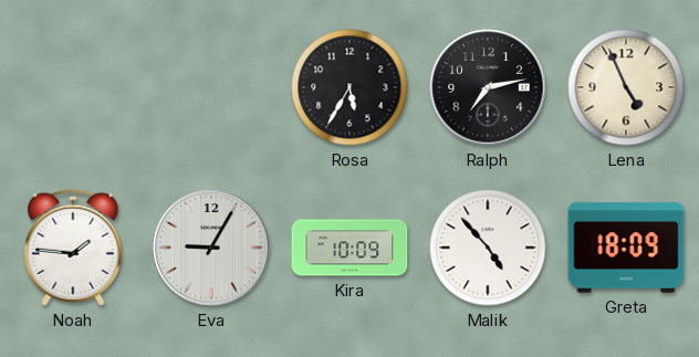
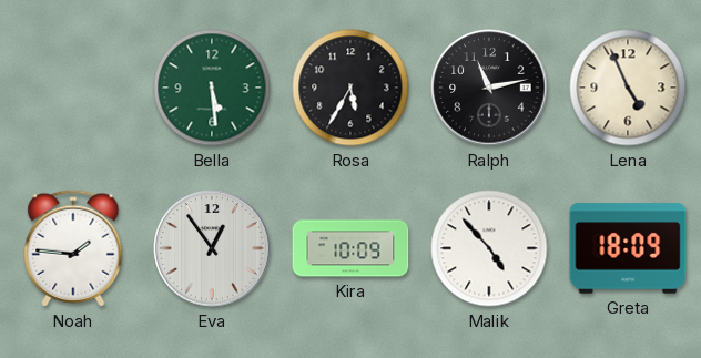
Bella: none -> 5:29 (212, 88)
Ralph: 7:13 -> 11:13 (489, 88)
Eva: 9:05 -> 12:54 (212, 248)
